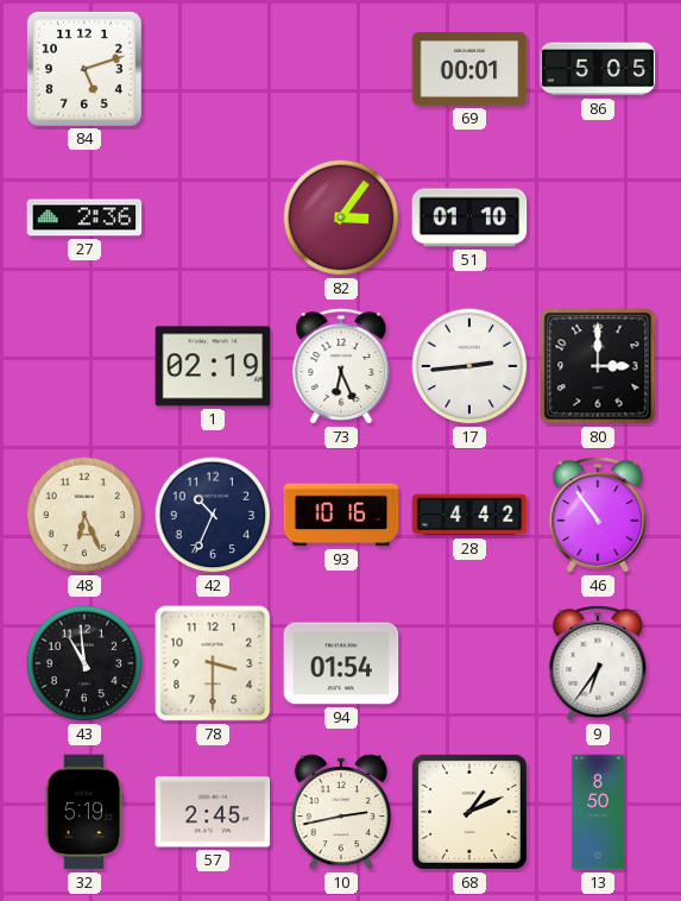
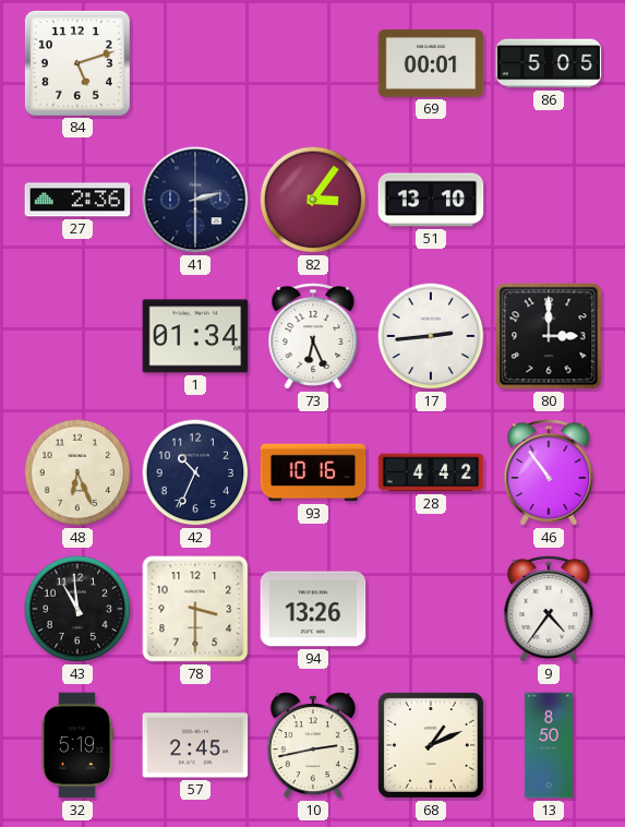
41: none -> 2:30 (195, 200)
51: 01:10 -> 13:10 (431, 200)
1: 02:19 -> 01:34 (195, 336)
94: 01:54 -> 13:26 (313, 609)
9: 6:36 -> 4:36 (549, 609)
